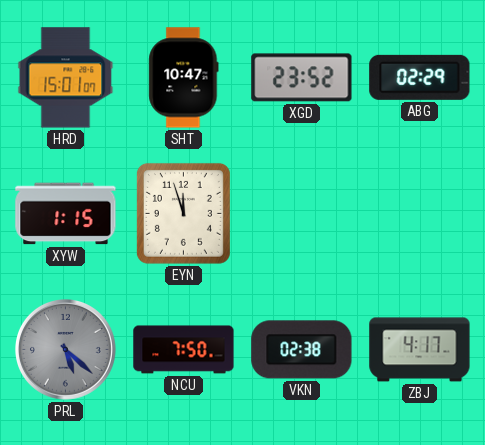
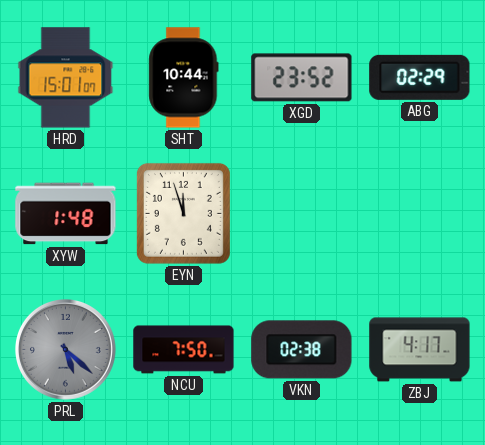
SHT: 10:47 -> 10:44 (184, 78)
XYW: 1:15 -> 1:48 (66, 214)
